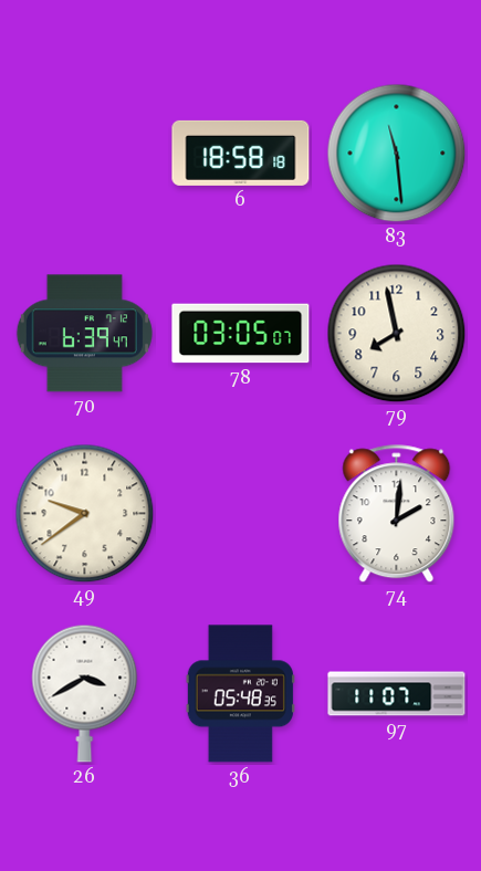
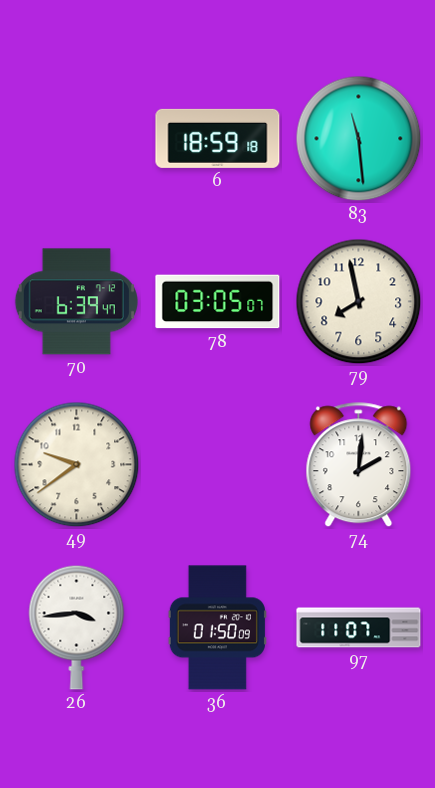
6: 18:58 -> 18:59 (218, 138)
26: 3:40 -> 3:44 (77, 627)
36: 05:48 -> 01:50 (217, 628)
